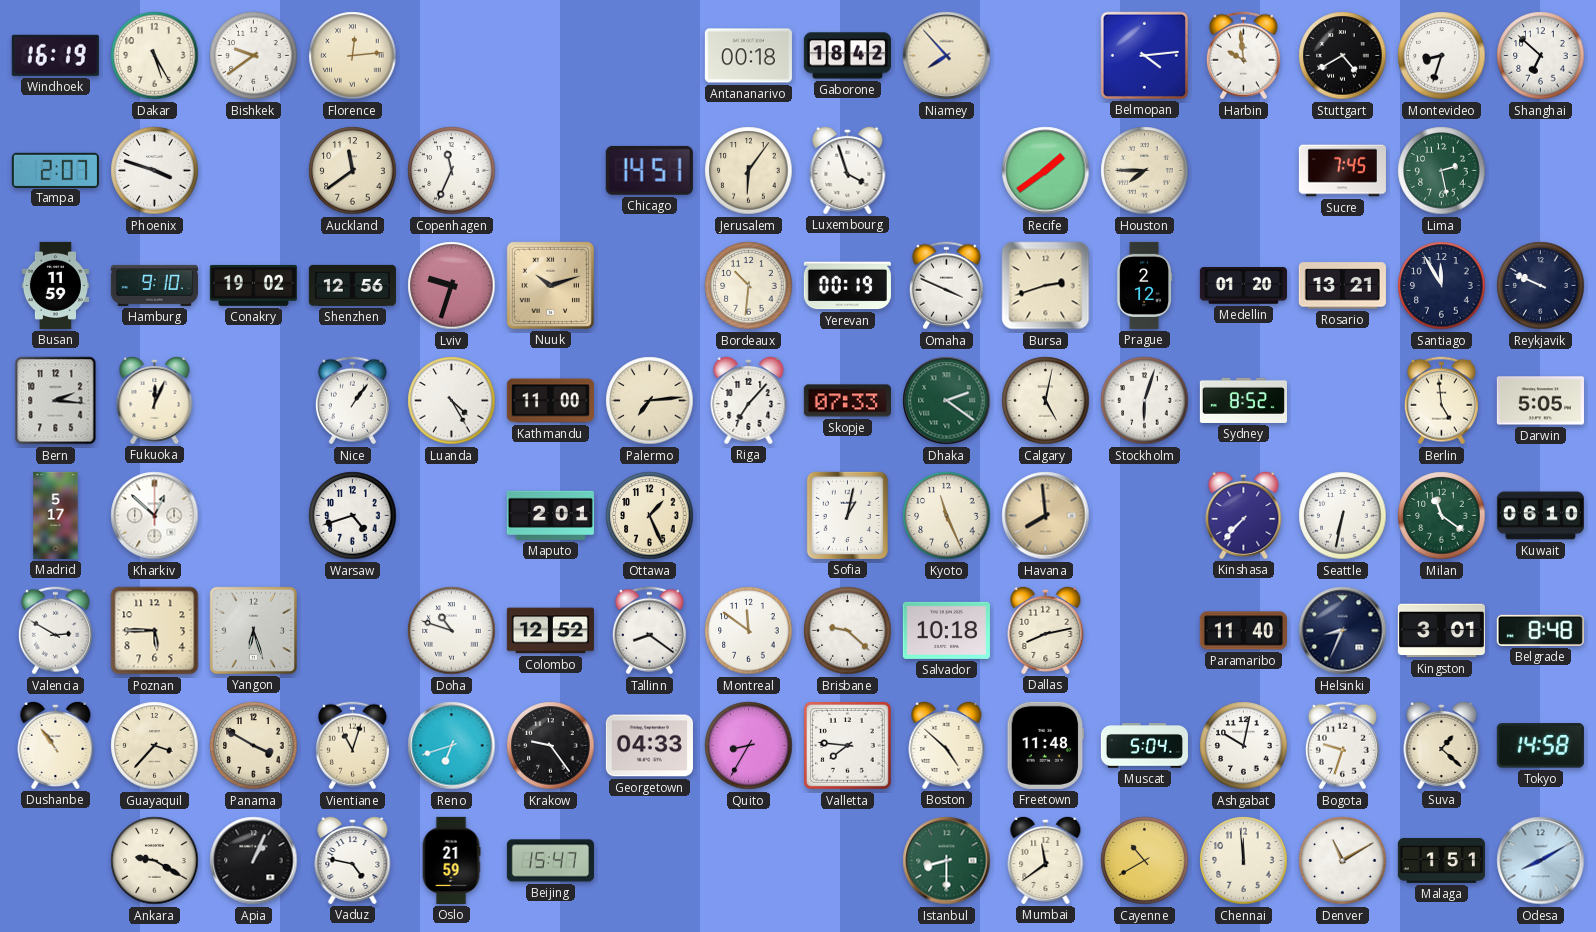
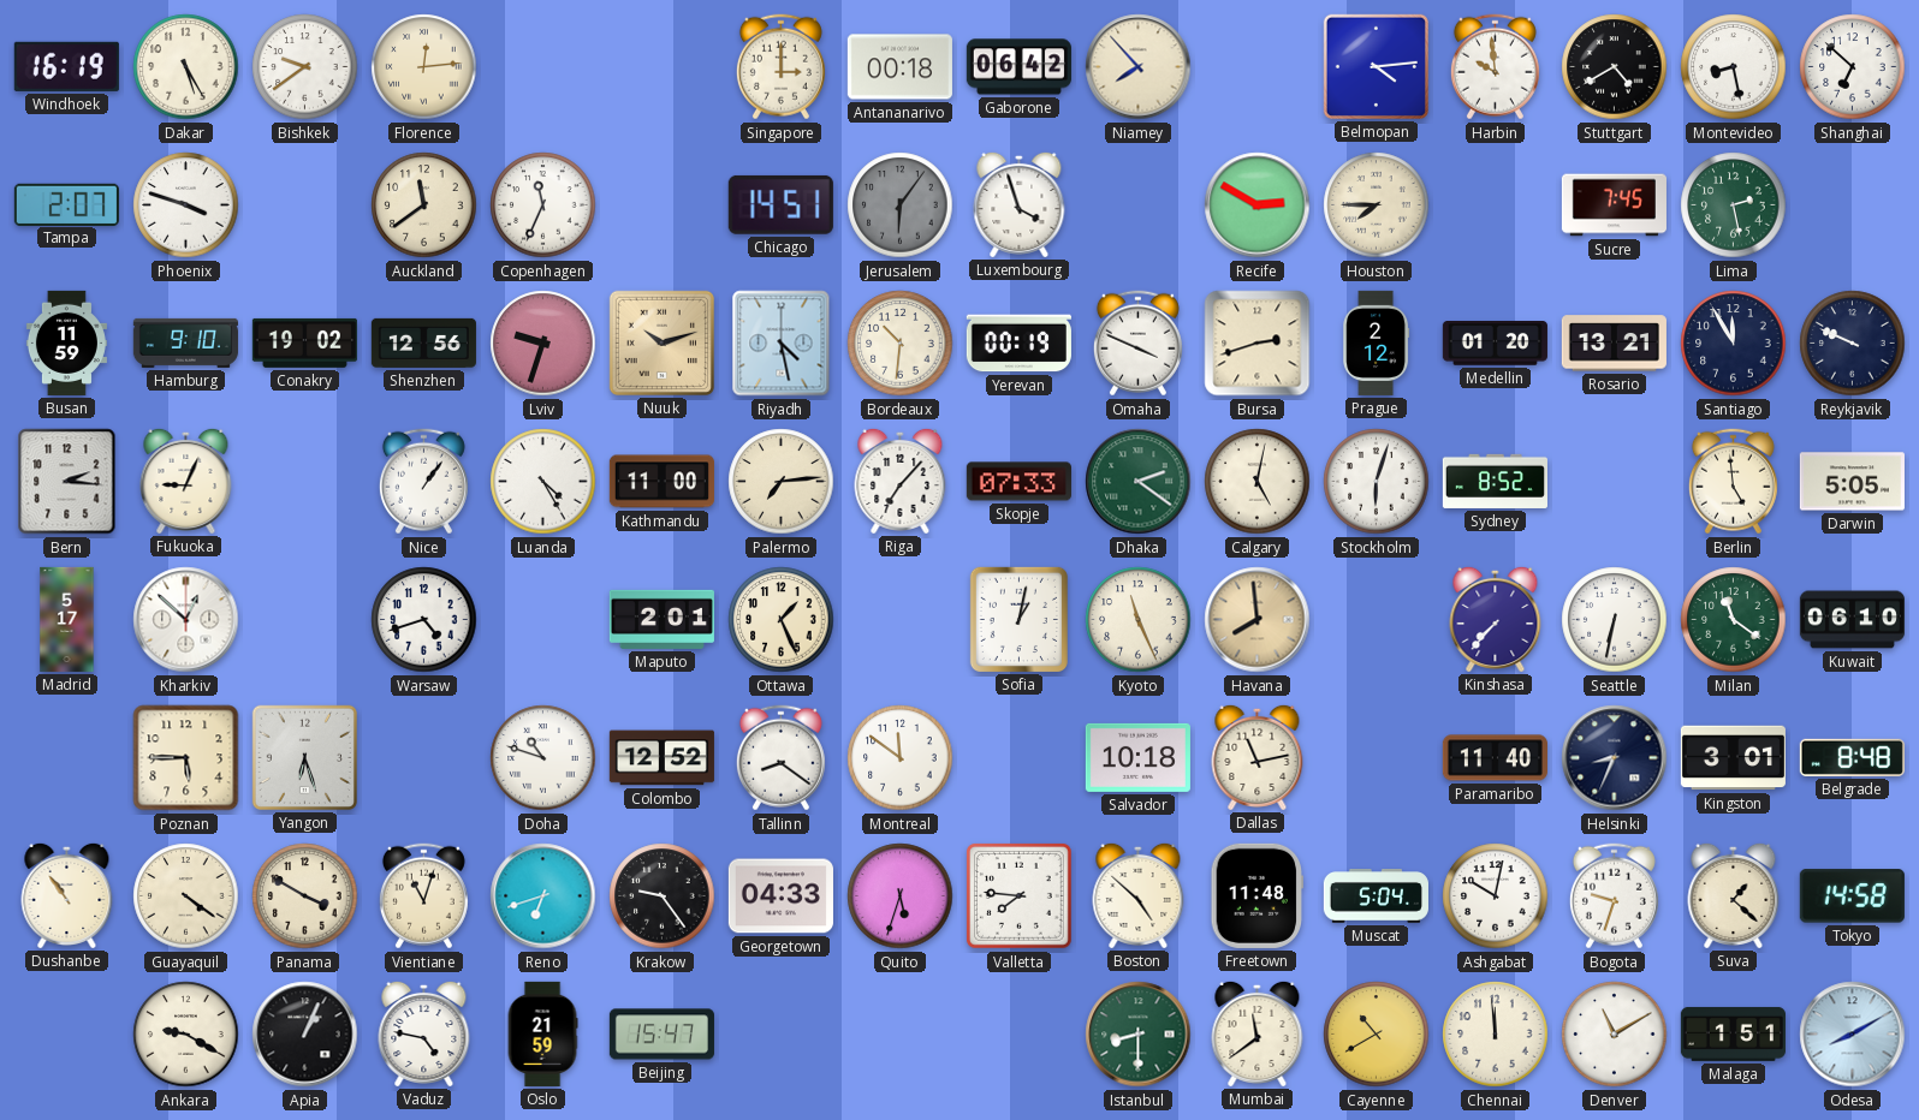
Singapore: none -> 3:00 (780, 67)
Gaborone: 18:42 -> 06:42 (1018, 67)
Montevideo: 8:33 -> 8:28 (1734, 67)
Jerusalem dial: cream -> grey (901, 205)
Recife: 1:39 -> 2:50 (1258, 205)
Riyadh: none -> 4:28 (782, 344)
Fukuoka: 12:04 -> 9:04 (186, 481)
Valencia: 2:50 -> none (55, 631)
Brisbane: 9:22 -> none (848, 631)
Dallas: 8:13 -> 11:13 (1258, 757)
Guayaquil: 3:37 -> 4:21 (186, 896)
Quito: 8:35 -> 5:33 (901, 896)
